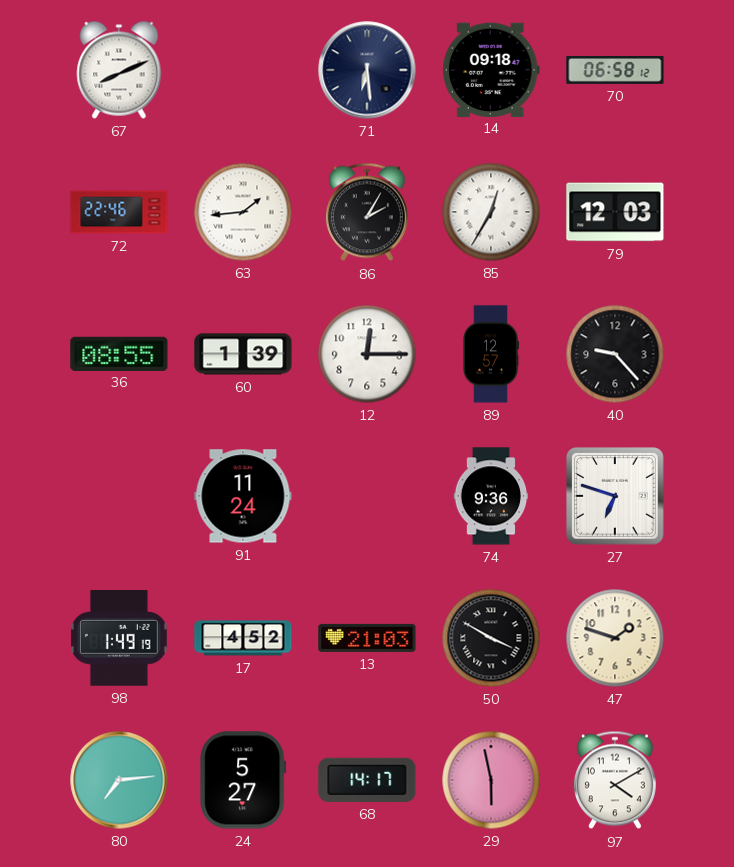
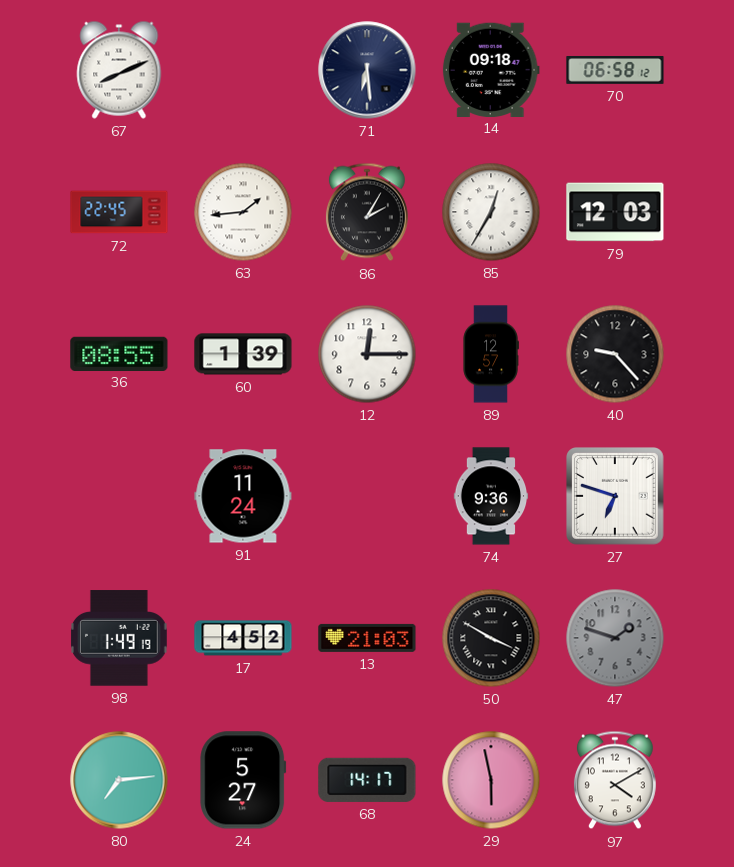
72: 22:46 -> 22:45 (119, 212)
47 dial: cream -> grey (615, 638)
